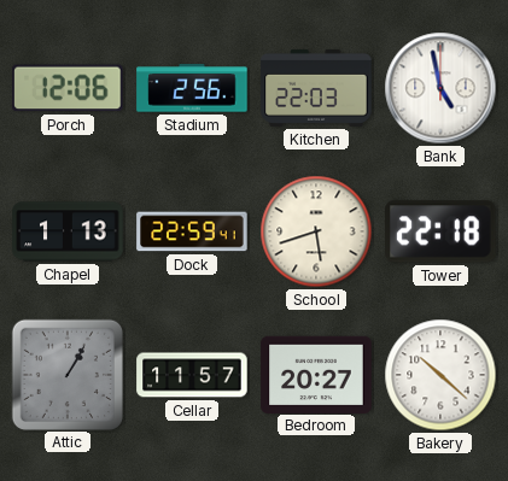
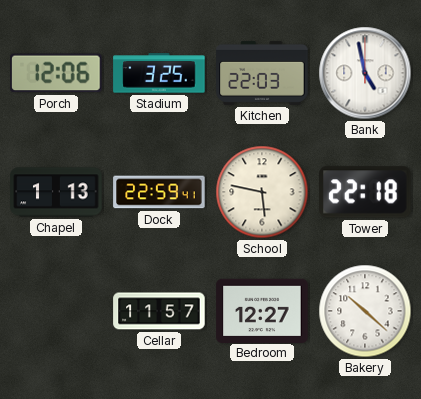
Stadium: 2:56 -> 3:25 (159, 73)
School: 5:42 -> 5:47 (262, 192)
Attic: 1:05 -> none (66, 374)
Bedroom: 20:27 -> 12:27 (262, 310)
